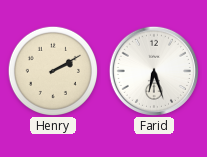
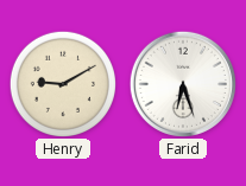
Henry: 2:10 -> 9:10 (62, 83)
